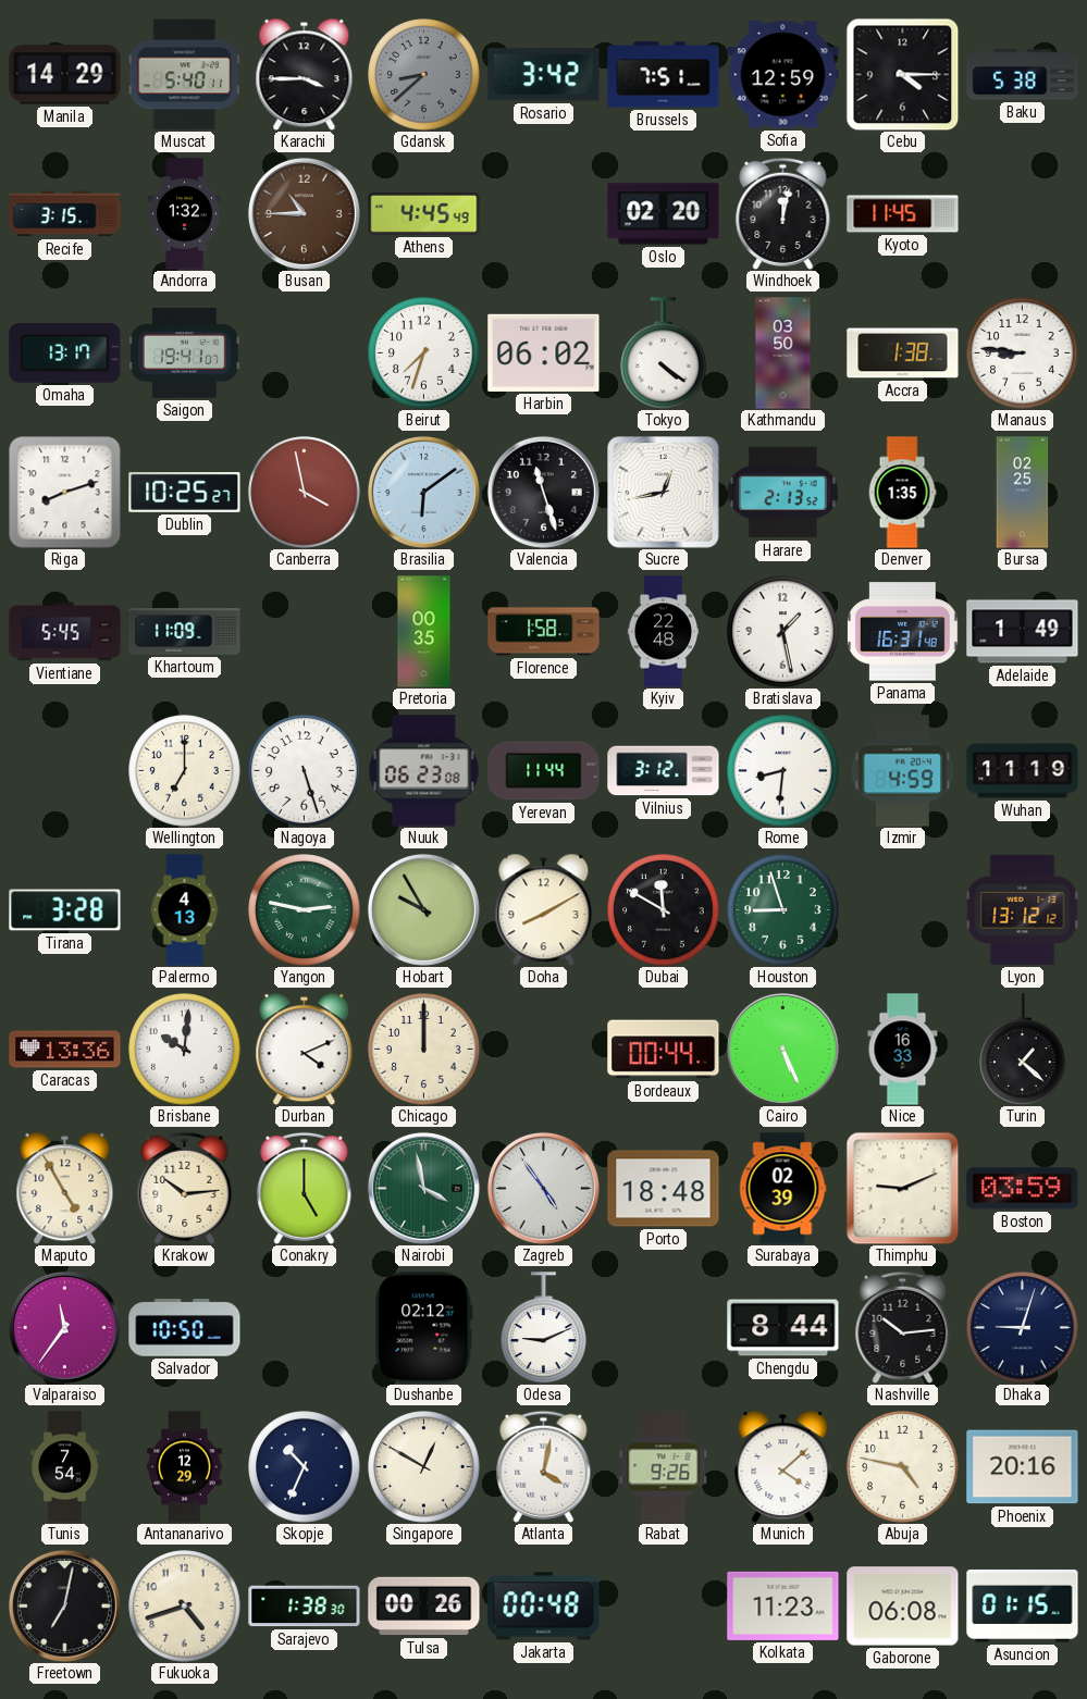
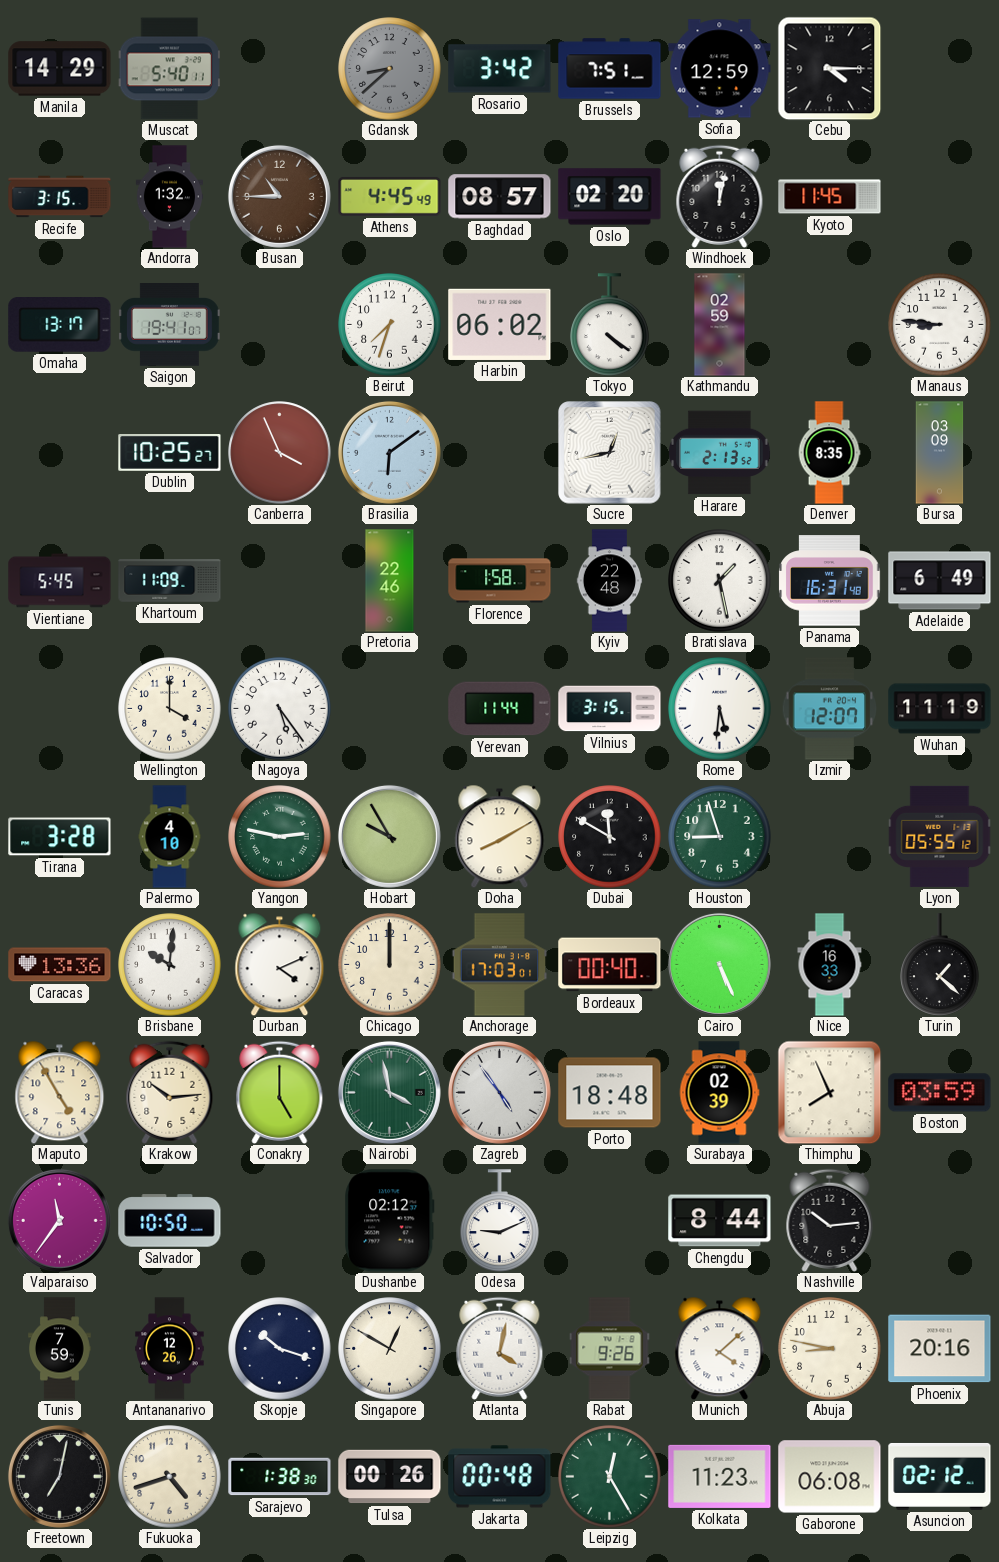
Karachi: 3:45 -> none (305, 74)
Baku: 5:38 -> none (1023, 75)
Baghdad: none -> 08:57 (500, 197)
Kathmandu: 03:50 -> 02:59 (720, 325)
Accra: 1:38 -> none (903, 354)
Riga: 8:12 -> none (64, 492)
Canberra: 3:58 -> 3:56 (280, 453)
Valencia: 11:27 -> none (543, 492)
Denver: 1:35 -> 8:35 (829, 453)
Bursa: 02:25 -> 03:09 (940, 453)
Pretoria: 00:35 -> 22:46 (390, 581)
Adelaide: 1:49 -> 6:49 (940, 581)
Wellington: 7:00 -> 4:00 (170, 709)
Nagoya: 5:27 -> 5:24 (280, 709)
Nuuk: 06:23 -> none (424, 771)
Vilnius: 3:12 -> 3:15 (610, 709)
Rome: 8:31 -> 5:31 (720, 709)
Izmir: 4:59 -> 12:07 (830, 709)
Palermo: 4:13 -> 4:10 (170, 837)
Lyon: 13:12 -> 05:55 (940, 836)
Anchorage: none -> 17:03 (500, 965)
Bordeaux: 00:44 -> 00:40 (610, 965)
Thimphu: 9:11 -> 7:56 (829, 1092)
Dhaka: 9:03 -> none (1023, 1328)
Tunis: 7:54 -> 7:59 (60, 1349)
Antananarivo: 12:29 -> 12:26 (170, 1349)
Skopje: 10:34 -> 10:18 (280, 1349)
Abuja: 4:47 -> 8:47 (830, 1349)
Leipzig: none -> 12:25 (610, 1477)
Asuncion: 01:15 -> 02:12 (940, 1476)
